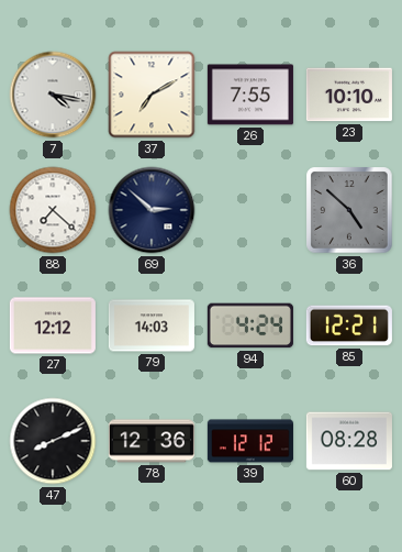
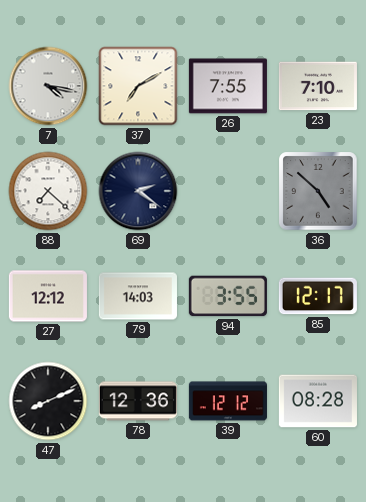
23: 10:10 -> 7:10 (318, 86)
69: 2:52 -> 2:21 (138, 191)
94: 4:24 -> 3:55 (228, 296)
85: 12:21 -> 12:17 (318, 296)
